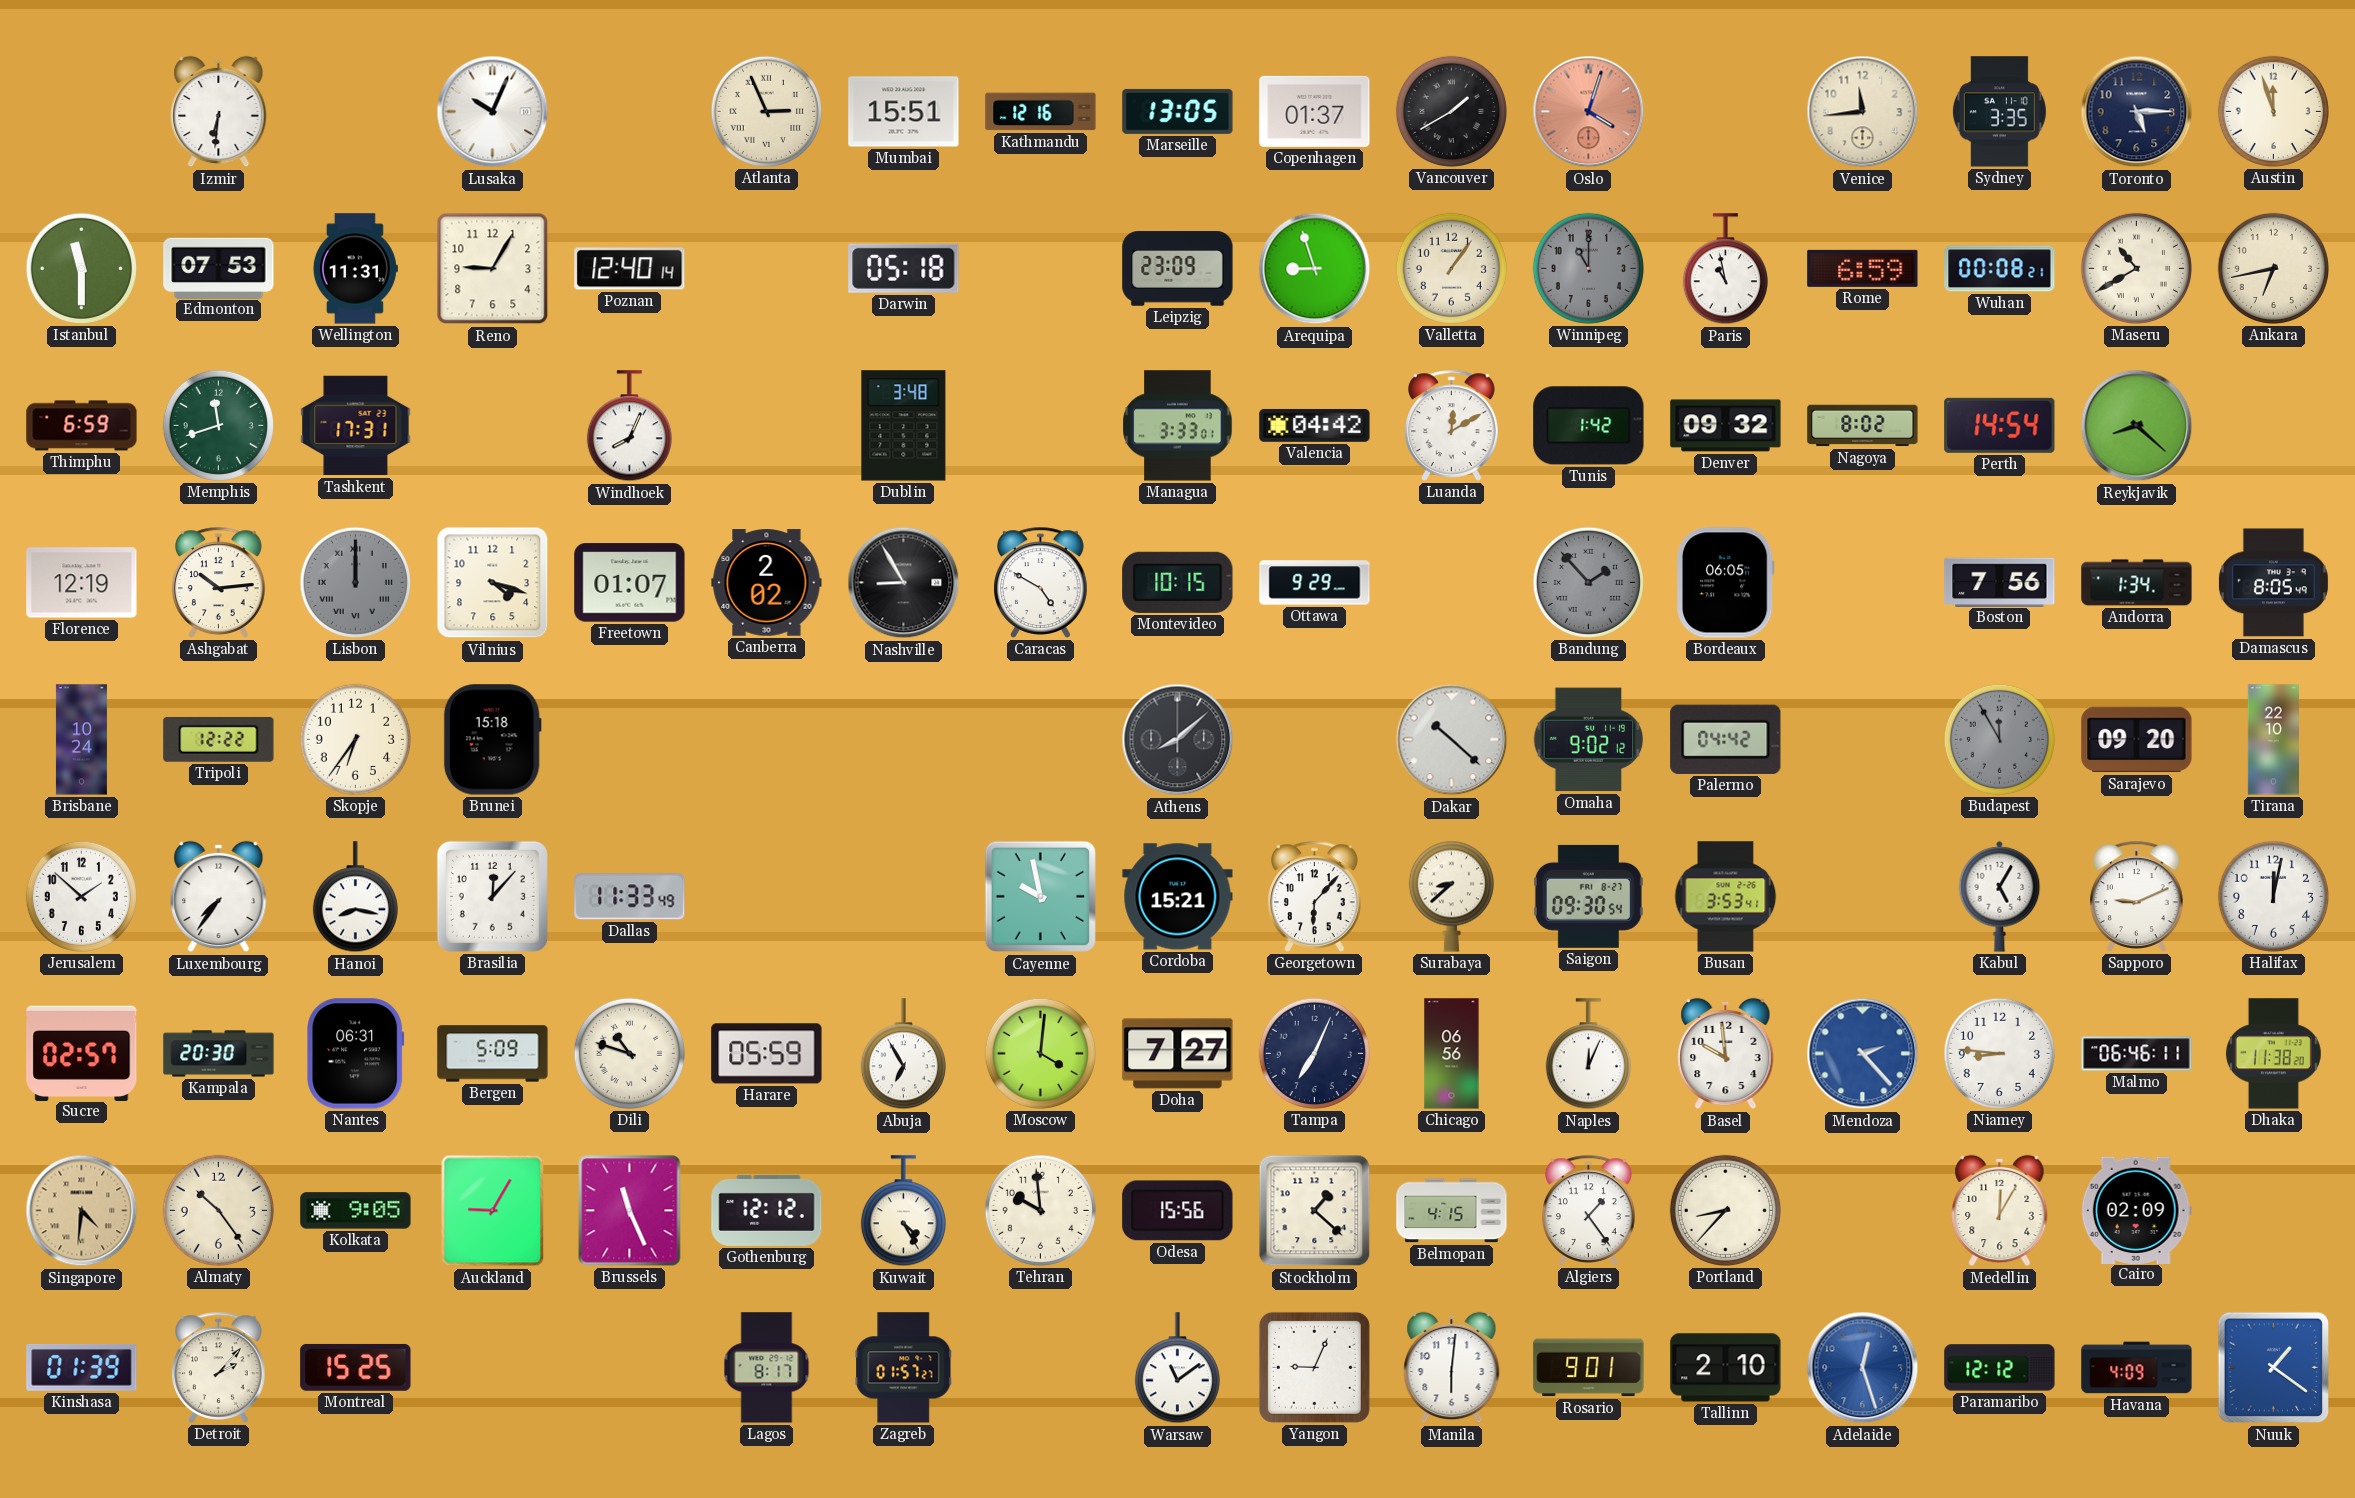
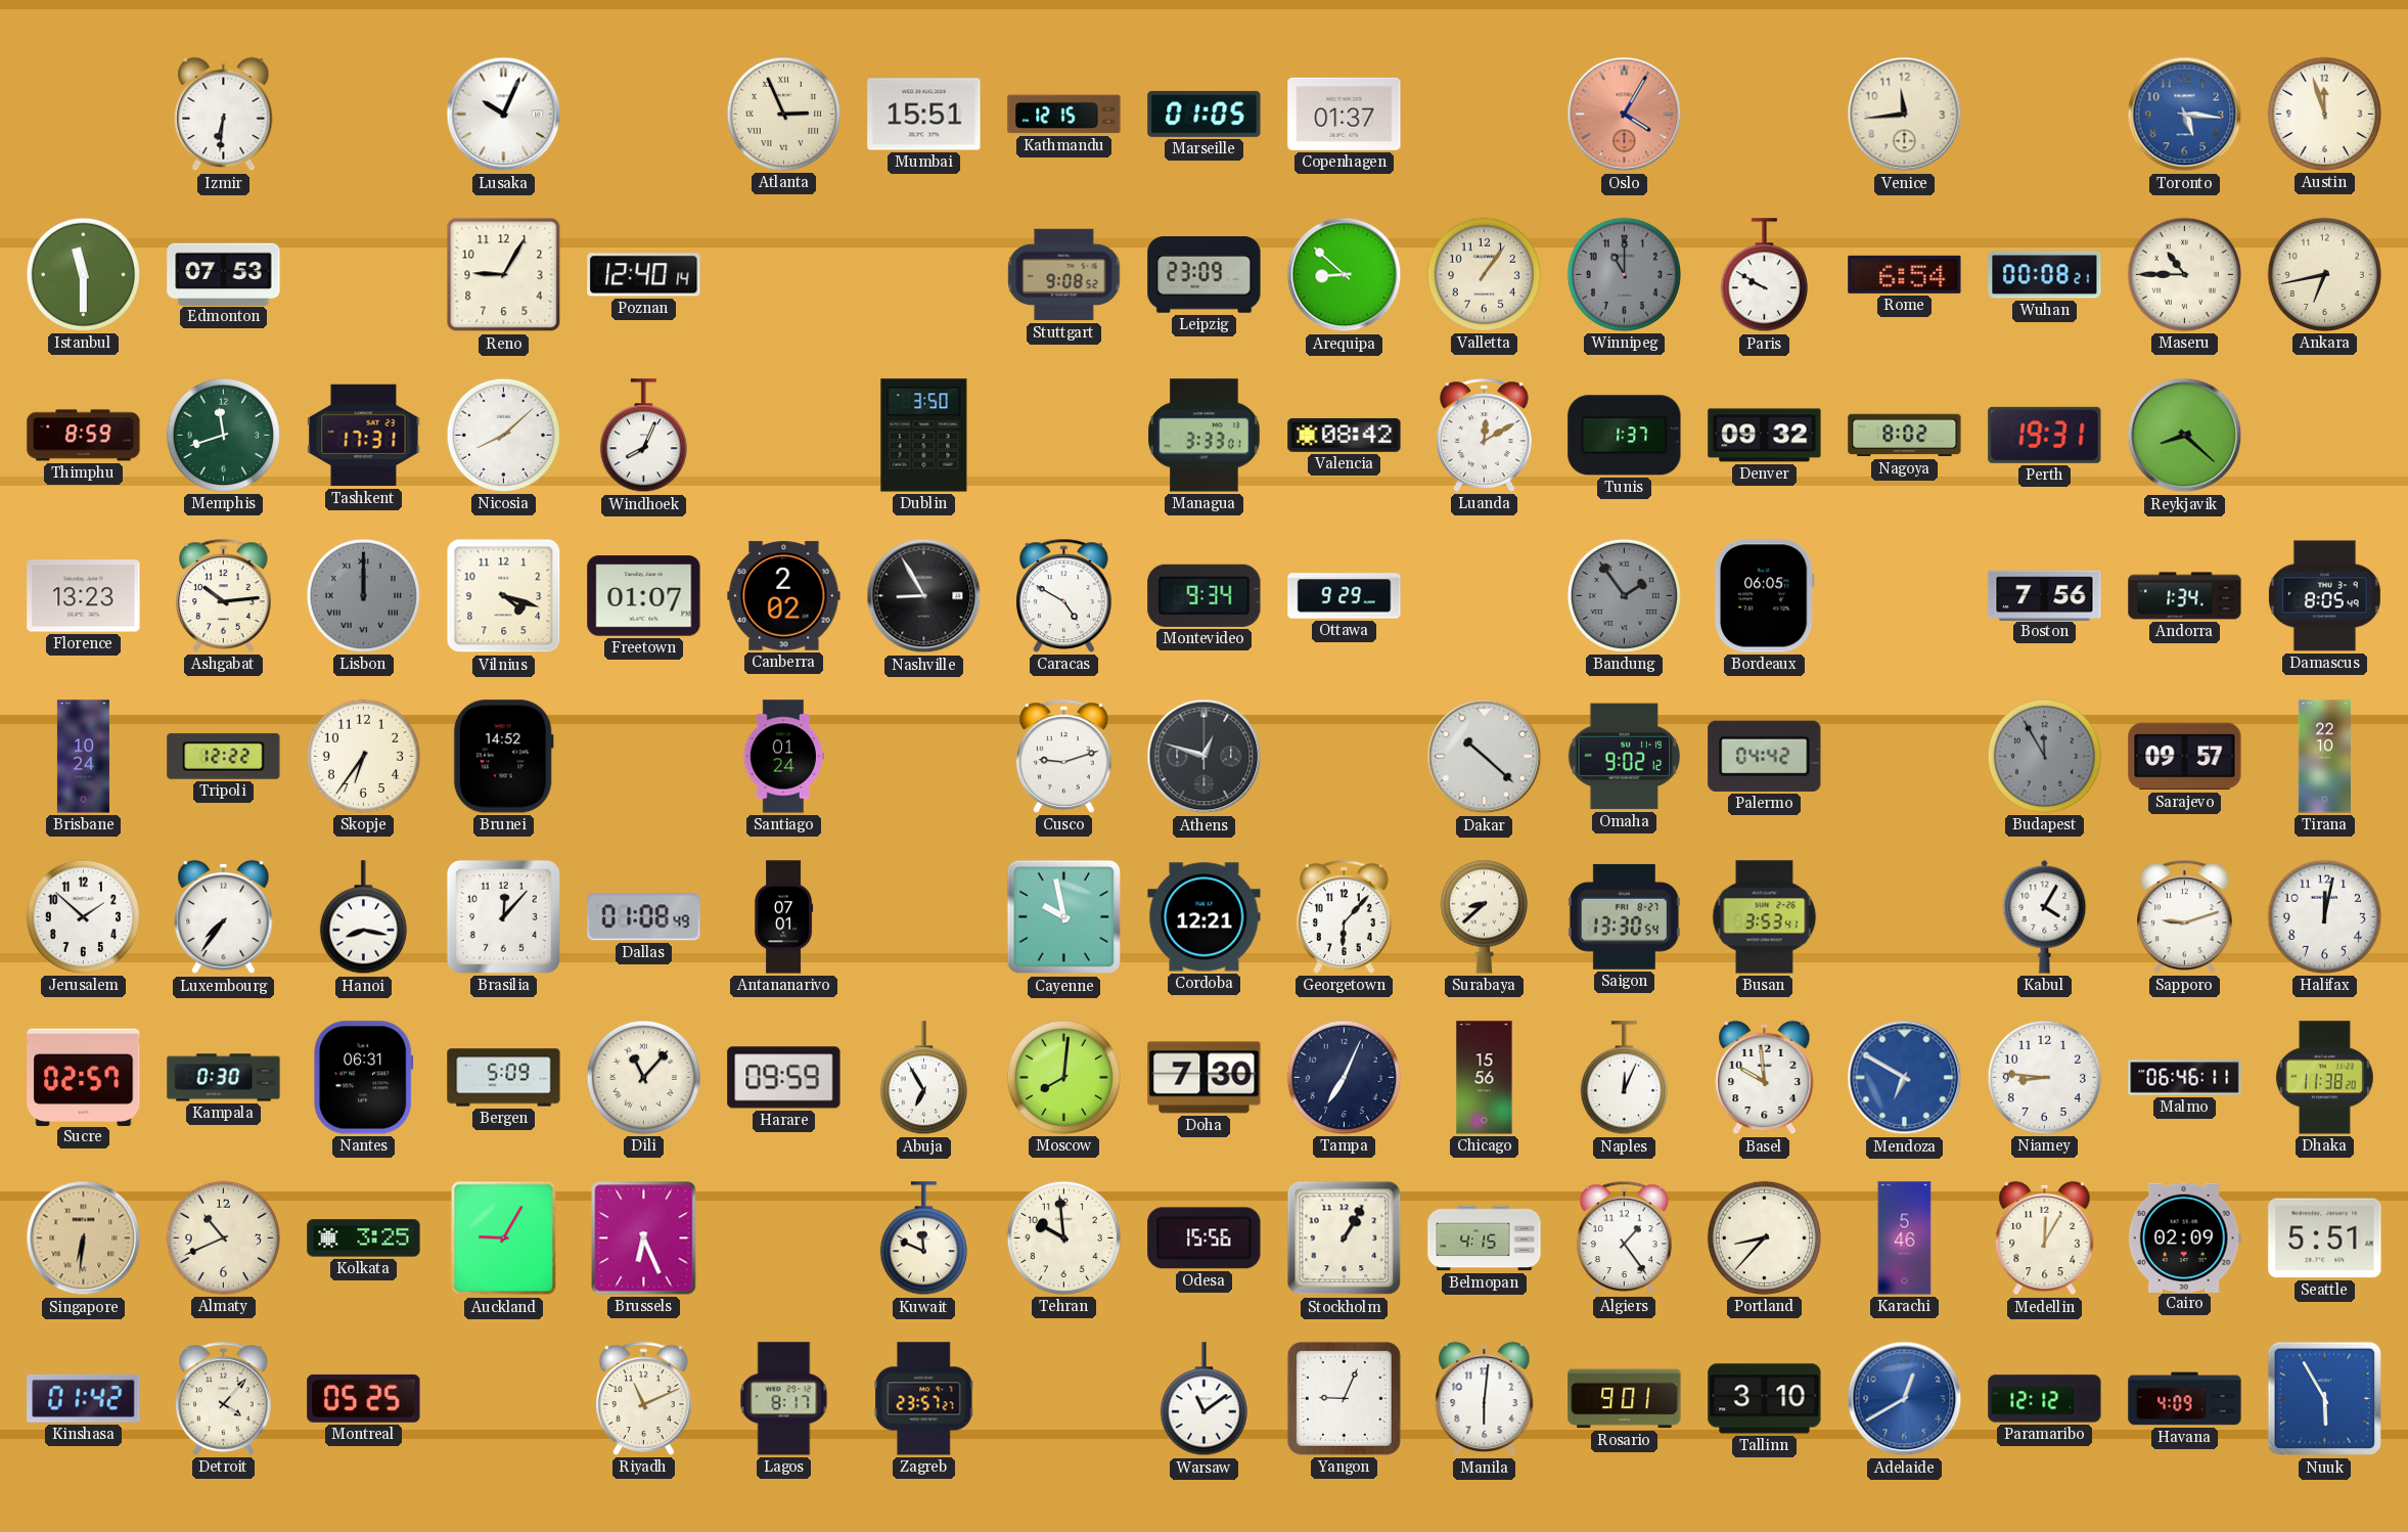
Kathmandu: 12:16 -> 12:15 (1064, 115)
Marseille: 13:05 -> 01:05 (1205, 114)
Vancouver: 1:40 -> none (1451, 111)
Oslo: 4:03 -> 4:05 (1625, 115)
Sydney: 3:35 -> none (1999, 112)
Toronto: 5:15 -> 5:16 (2185, 115)
Toronto dial: navy -> blue (2185, 115)
Wellington: 11:31 -> none (355, 269)
Darwin: 05:18 -> none (904, 268)
Stuttgart: none -> 9:08 (1064, 275)
Arequipa: 8:57 -> 8:52 (1345, 275)
Paris: 10:58 -> 9:50 (1764, 275)
Rome: 6:59 -> 6:54 (1905, 274)
Maseru: 10:40 -> 10:45 (2184, 274)
Thimphu: 6:59 -> 8:59 (84, 436)
Nicosia: none -> 8:08 (503, 435)
Dublin: 3:48 -> 3:50 (924, 436)
Valencia: 04:42 -> 08:42 (1345, 435)
Tunis: 1:42 -> 1:37 (1625, 436)
Perth: 14:54 -> 19:31 (2045, 435)
Florence: 12:19 -> 13:23 (84, 596)
Montevideo: 10:15 -> 9:34 (1205, 595)
Bandung: 1:53 -> 1:54 (1624, 595)
Brunei: 15:18 -> 14:52 (503, 757)
Santiago: none -> 01:24 (783, 757)
Cusco: none -> 9:12 (1064, 756)
Athens: 8:08 -> 12:48 (1205, 757)
Sarajevo: 09:20 -> 09:57 (2185, 757)
Dallas: 11:33 -> 01:08 (644, 917)
Antananarivo: none -> 07:01 (784, 917)
Cordoba: 15:21 -> 12:21 (1205, 917)
Saigon: 09:30 -> 13:30 (1624, 916)
Kabul: 5:05 -> 4:05 (2045, 916)
Sapporo: 9:11 -> 9:12 (2185, 916)
Kampala: 20:30 -> 0:30 (224, 1078)
Dili: 10:48 -> 11:07 (643, 1077)
Harare: 05:59 -> 09:59 (784, 1078)
Moscow: 4:01 -> 8:01 (1063, 1077)
Doha: 7:27 -> 7:30 (1205, 1078)
Chicago: 06:56 -> 15:56 (1485, 1078)
Mendoza: 2:23 -> 6:50 (1905, 1078)
Singapore: 4:31 -> 6:31 (84, 1238)
Almaty: 10:24 -> 10:41 (223, 1237)
Kolkata: 9:05 -> 3:25 (364, 1238)
Brussels: 11:26 -> 6:26 (644, 1238)
Gothenburg: 12:12 -> none (767, 1210)
Kuwait: 4:25 -> 11:49 (923, 1238)
Stockholm: 1:22 -> 1:05 (1345, 1238)
Karachi: none -> 5:46 (1905, 1238)
Seattle: none -> 5:51 (2325, 1238)
Kinshasa: 01:39 -> 01:42 (84, 1398)
Detroit: 2:07 -> 4:07 (224, 1398)
Montreal: 15:25 -> 05:25 (364, 1398)
Riyadh: none -> 11:11 (644, 1398)
Zagreb: 01:57 -> 23:57 (924, 1399)
Tallinn: 2:10 -> 3:10 (1765, 1399)
Adelaide: 12:27 -> 12:40 (1905, 1399)
Nuuk: 1:21 -> 5:55 (2325, 1399)
